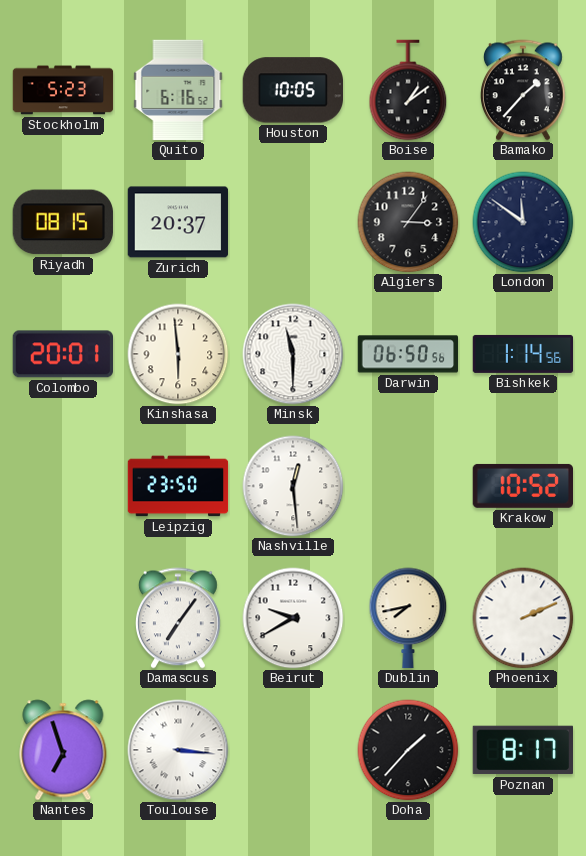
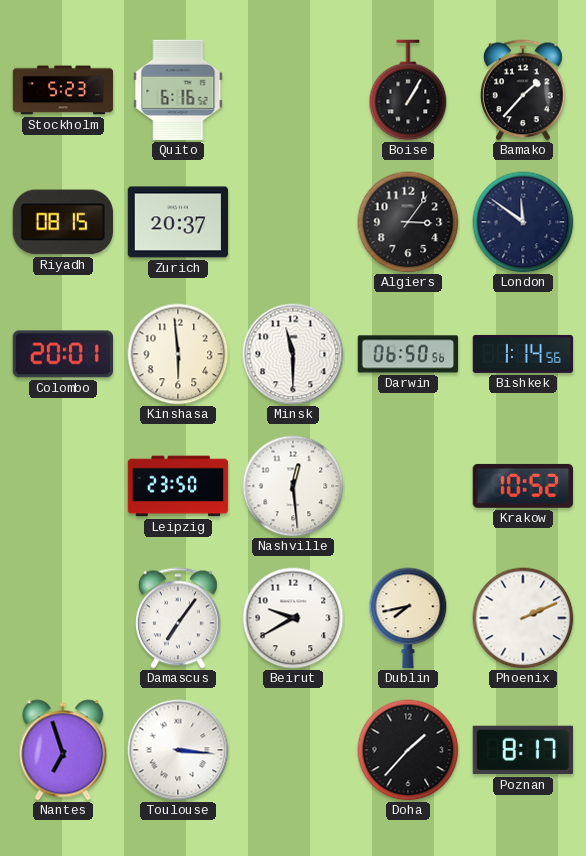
Houston: 10:05 -> none (292, 90)
Boise: 1:09 -> 1:05 (408, 90)
